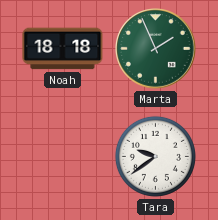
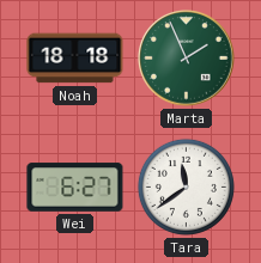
Wei: none -> 6:27 (75, 188)
Tara: 9:39 -> 11:39 (186, 186)
